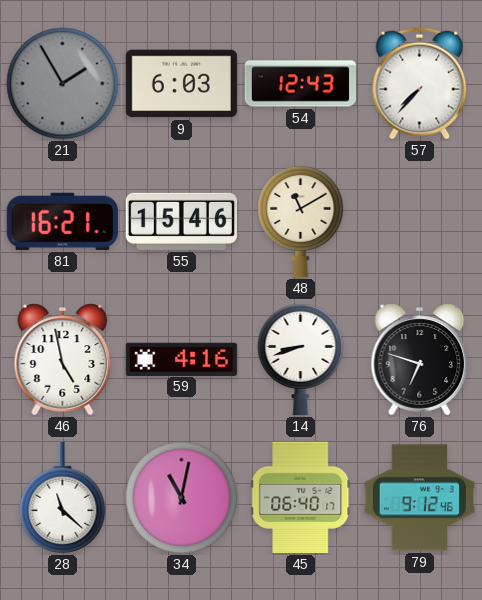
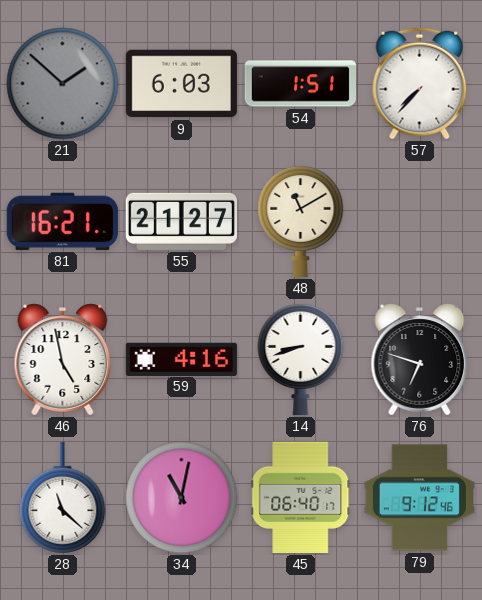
21: 1:55 -> 1:52 (63, 84)
54: 12:43 -> 1:51 (300, 84)
55: 15:46 -> 21:27 (181, 221)
